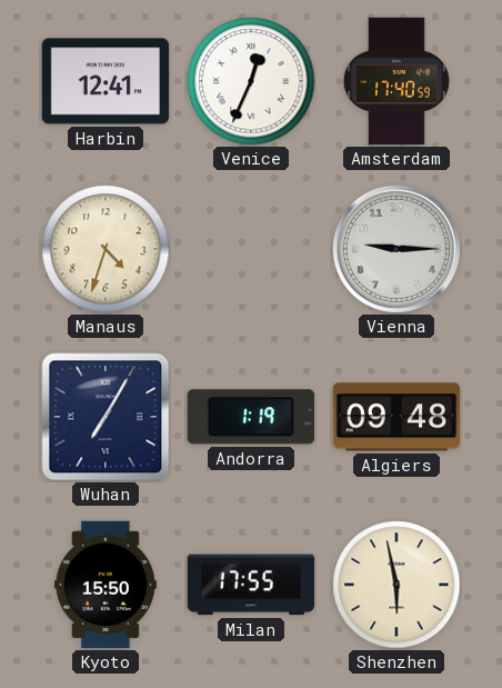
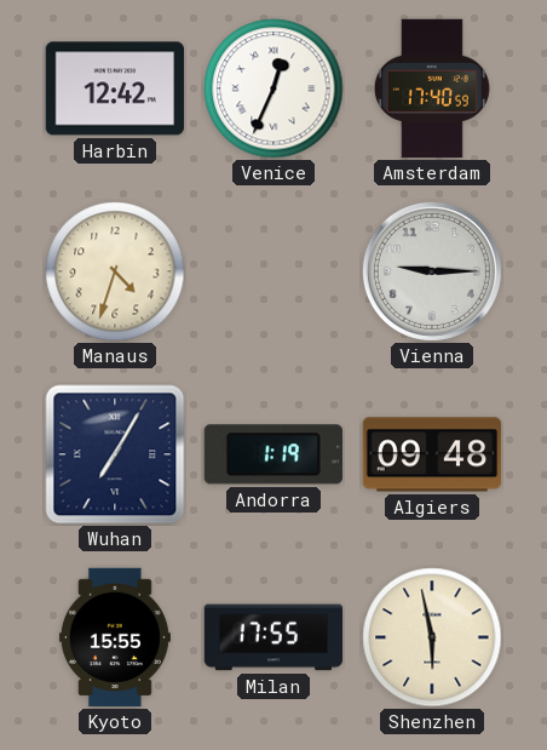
Harbin: 12:41 -> 12:42 (114, 88)
Kyoto: 15:50 -> 15:55 (115, 637)
